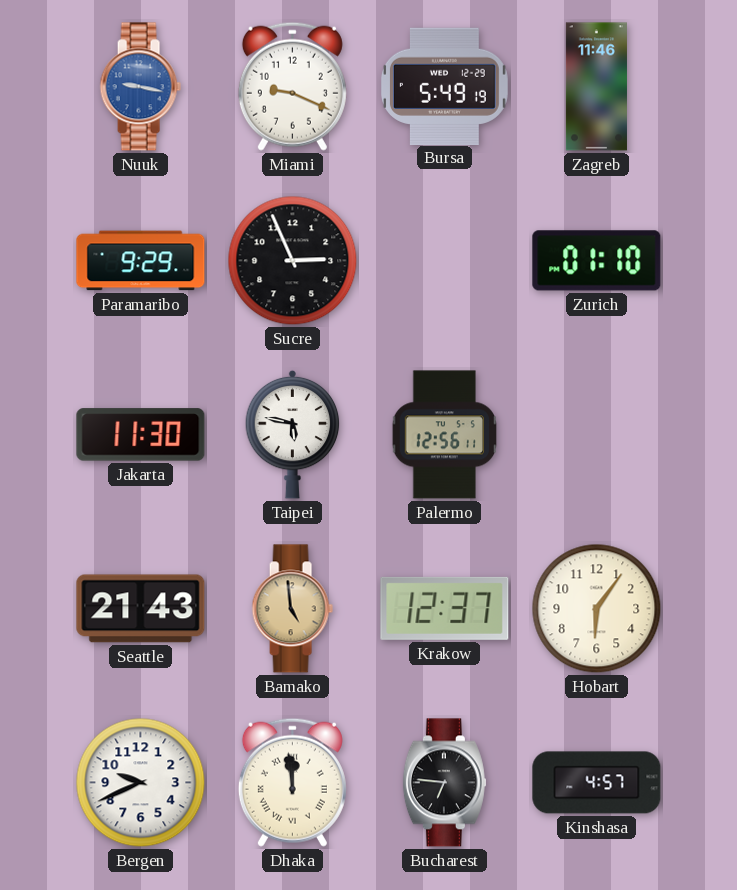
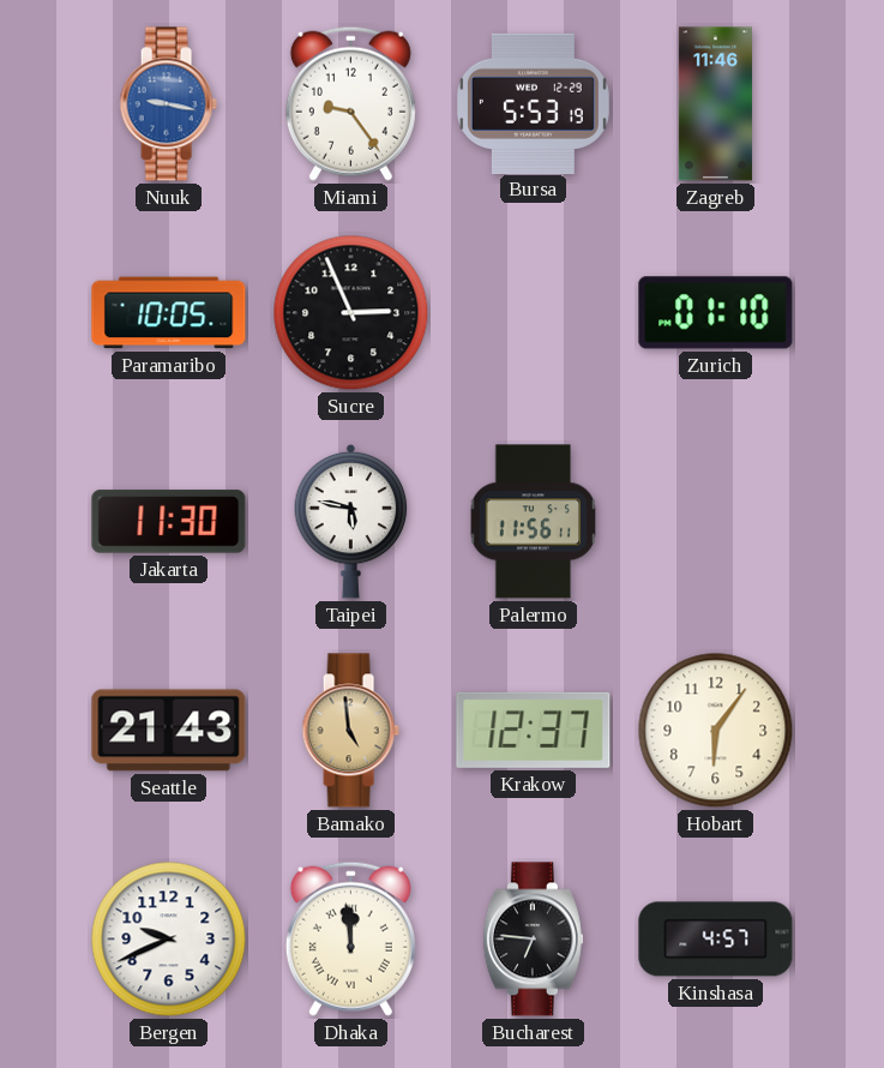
Miami: 9:19 -> 9:24 (350, 103)
Bursa: 5:49 -> 5:53 (533, 103)
Paramaribo: 9:29 -> 10:05 (169, 313)
Palermo: 12:56 -> 11:56 (534, 522)
